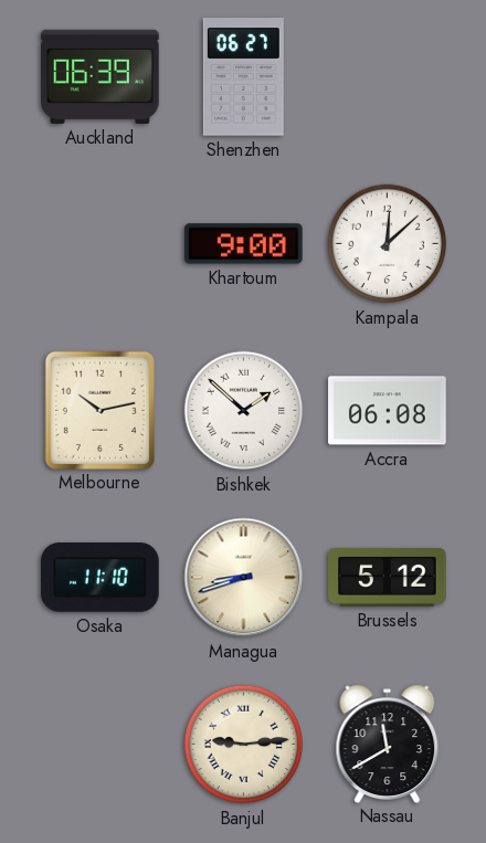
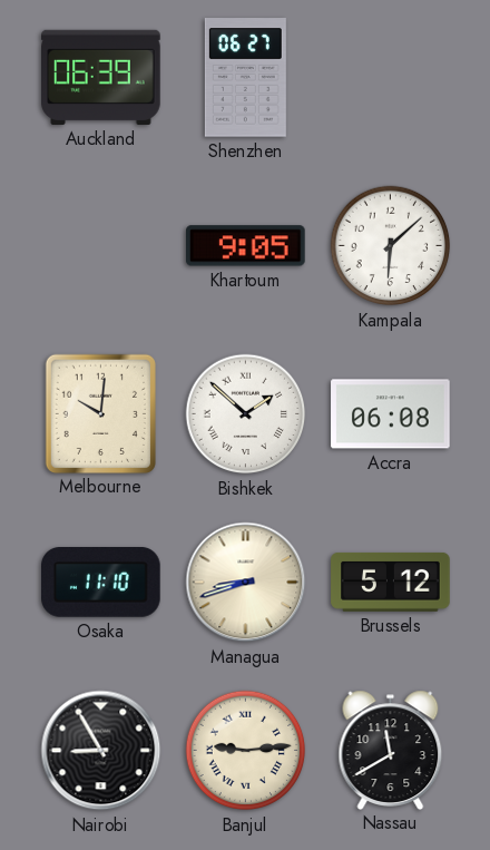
Khartoum: 9:00 -> 9:05 (246, 246)
Kampala: 12:08 -> 6:08 (391, 246)
Melbourne: 10:13 -> 10:01 (100, 413)
Nairobi: none -> 8:55 (101, 751)
